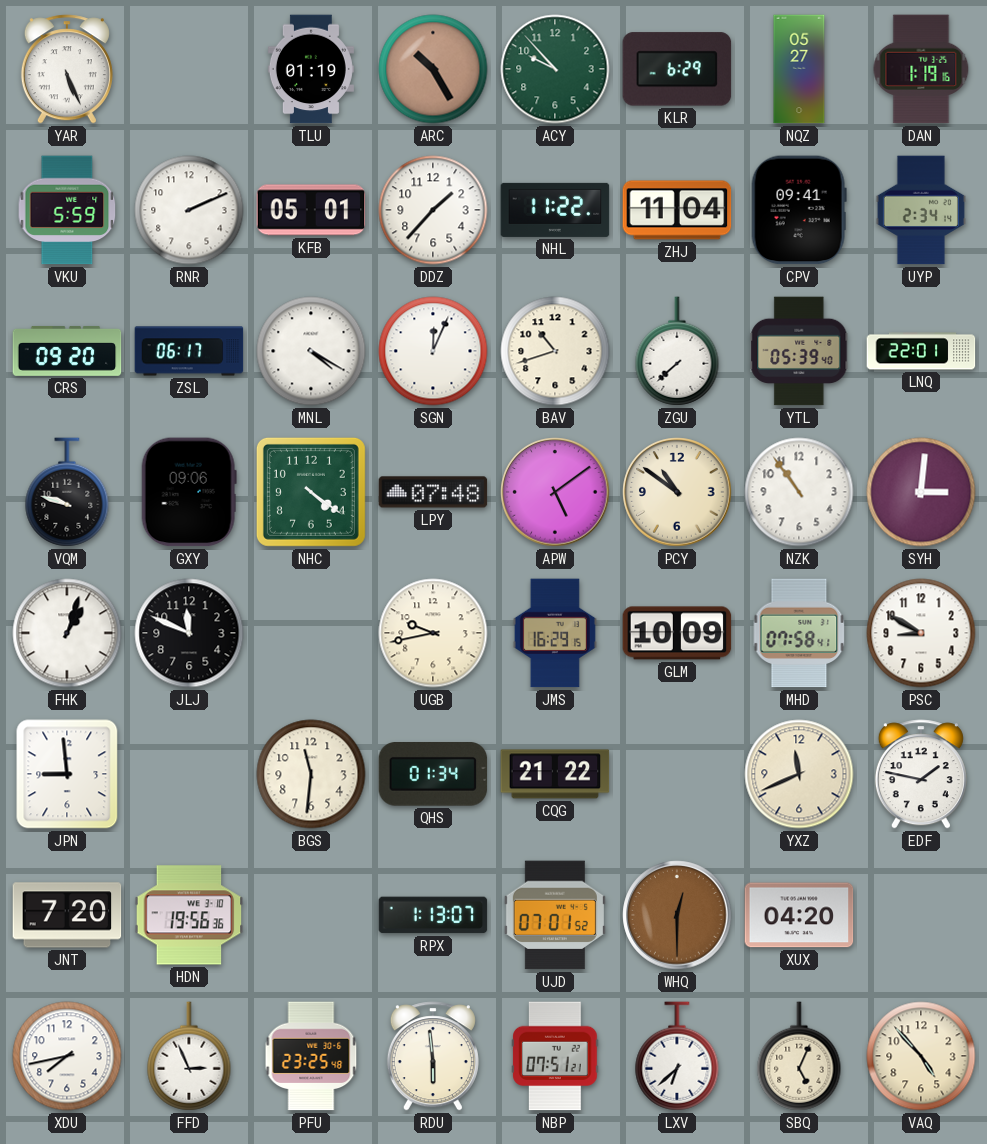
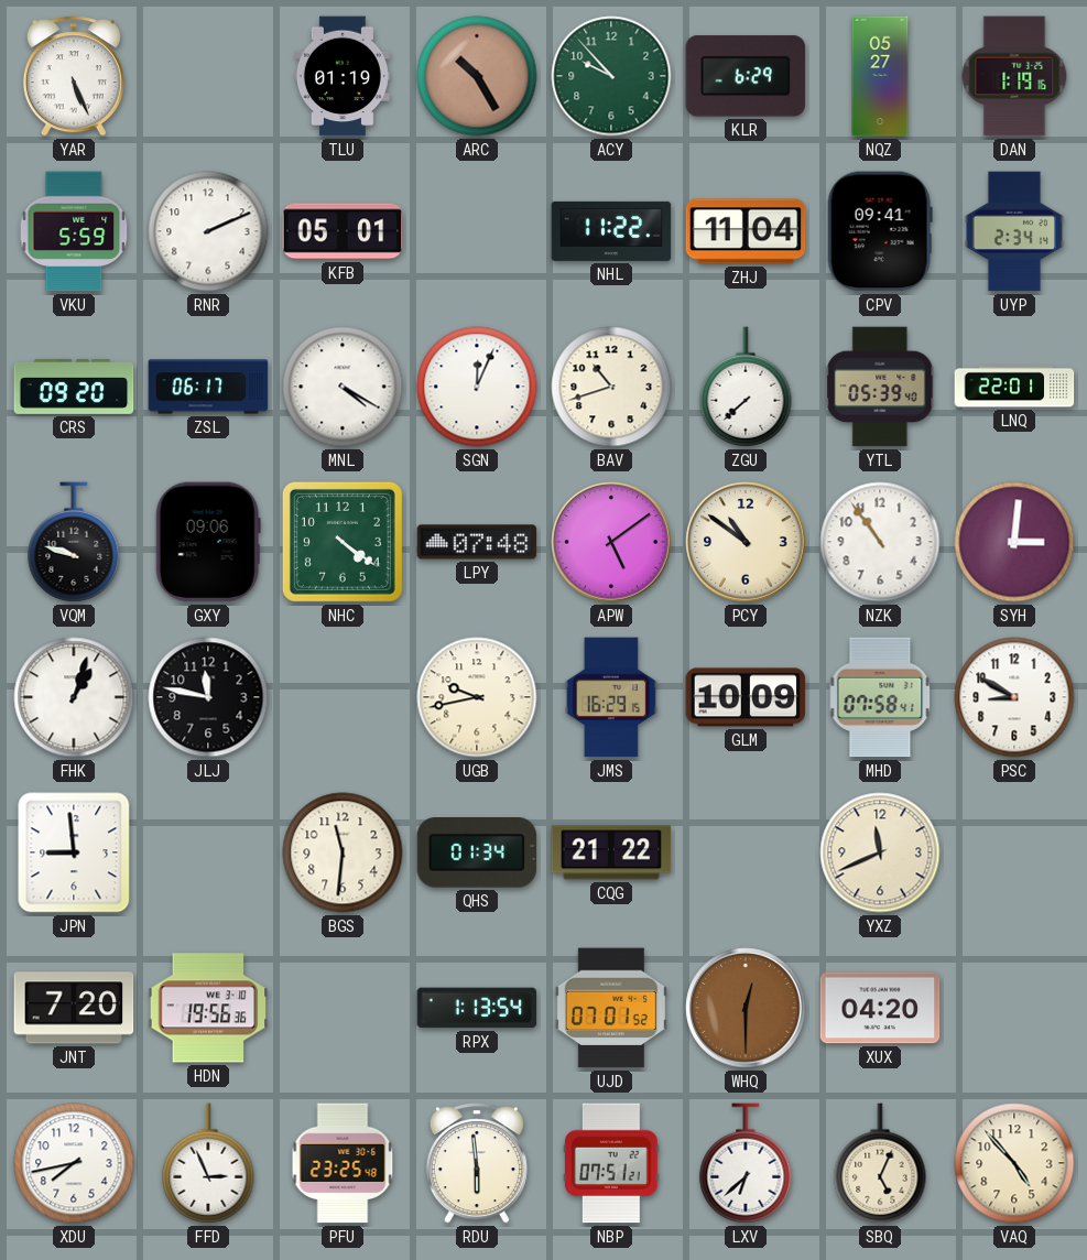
DDZ: 1:37 -> none (433, 210)
JLJ: 11:49 -> 11:47 (208, 697)
EDF: 1:47 -> none (921, 774)
RPX: 1:13:07 -> 1:13:54 (477, 1008)
